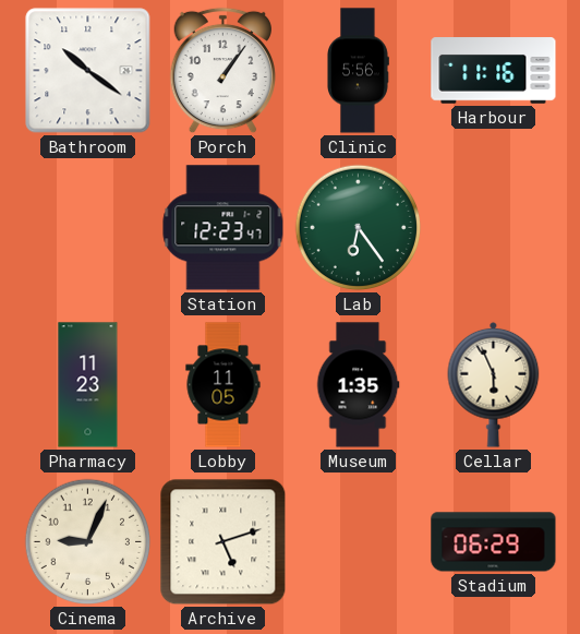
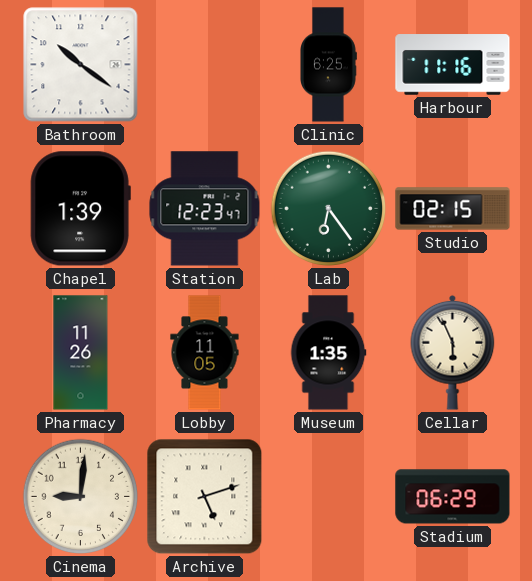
Porch: 1:06 -> none (222, 71)
Clinic: 5:56 -> 6:25 (328, 65)
Chapel: none -> 1:39 (80, 209)
Studio: none -> 02:15 (453, 209)
Pharmacy: 11:23 -> 11:26 (81, 353)
Cinema: 9:04 -> 9:01 (81, 497)
